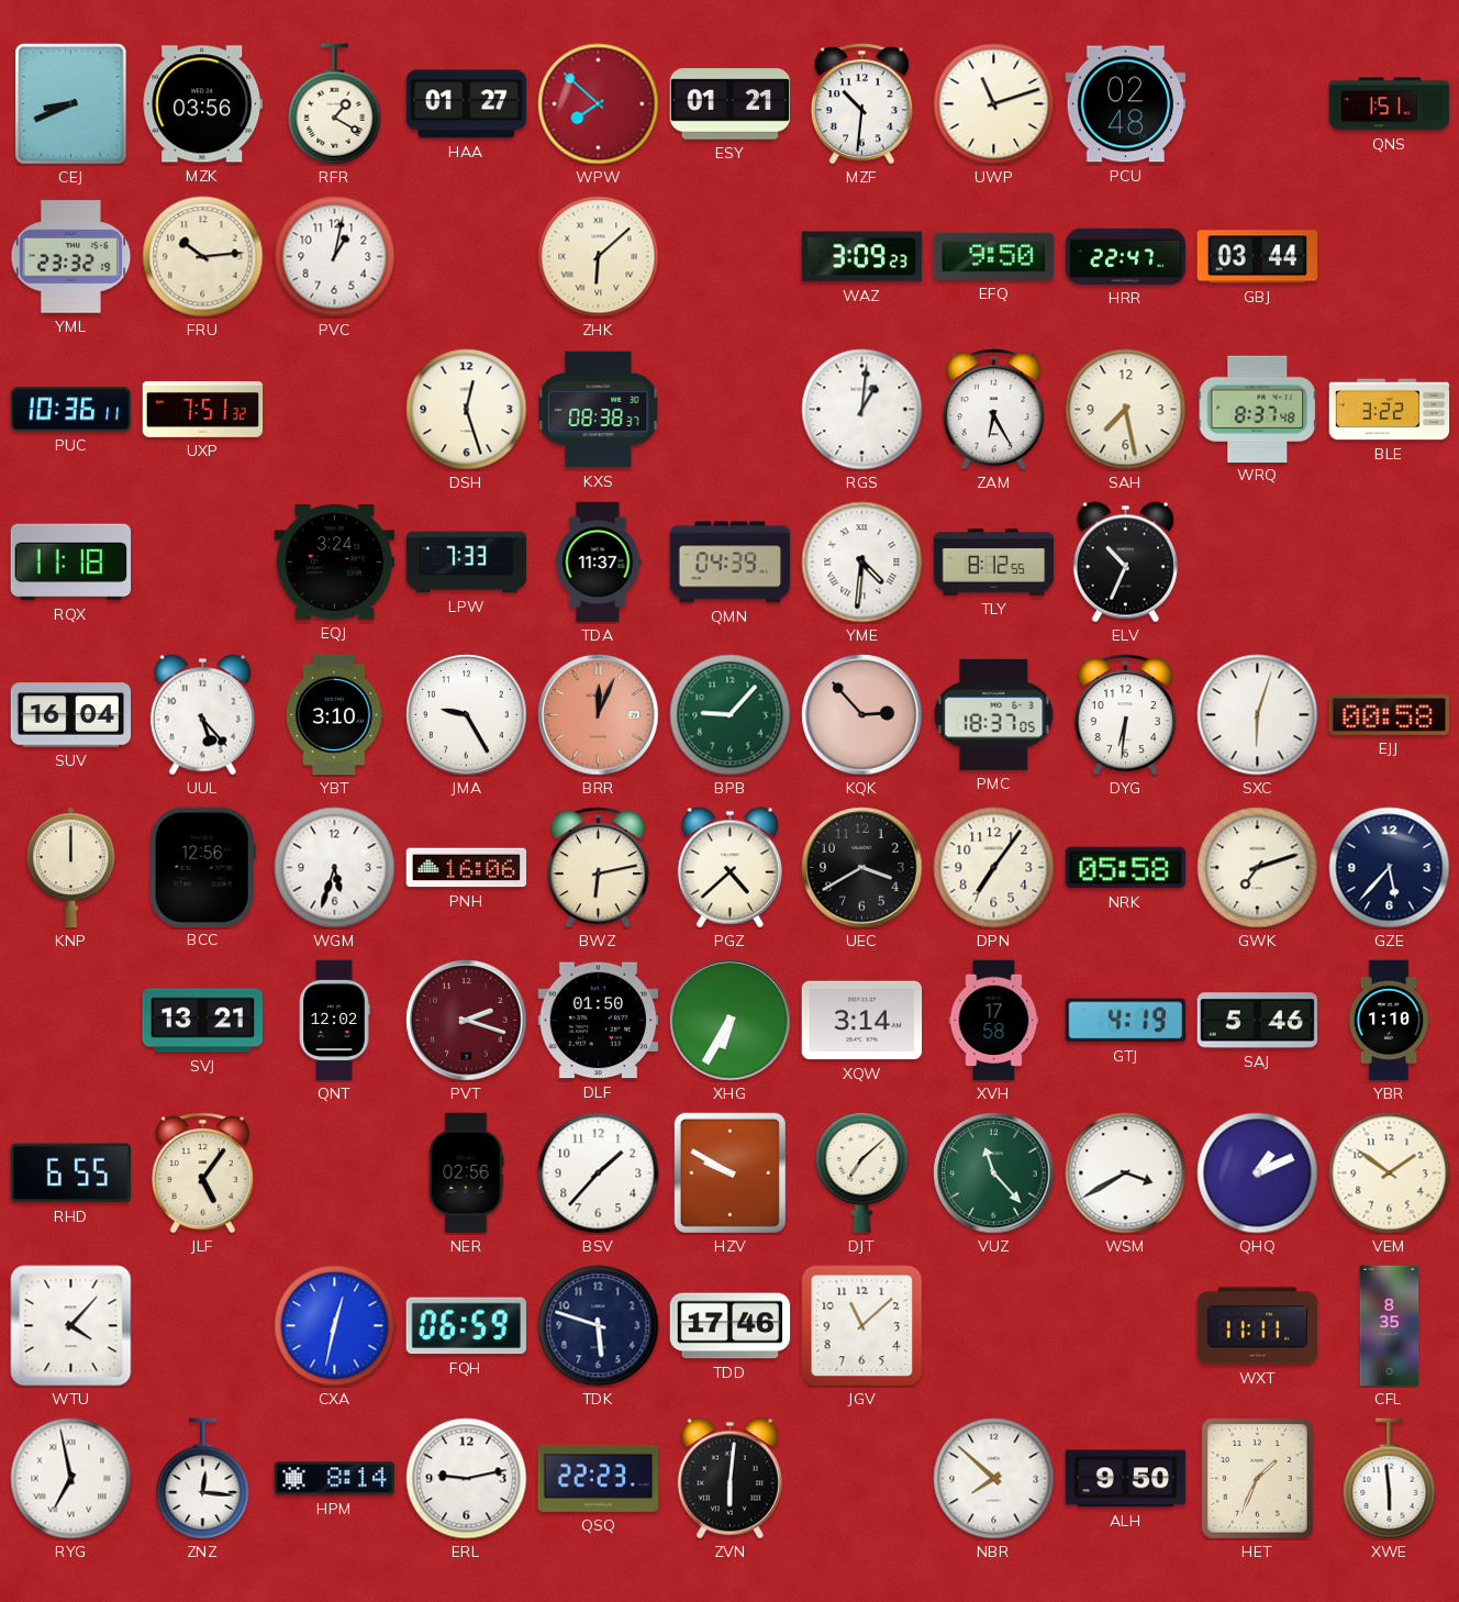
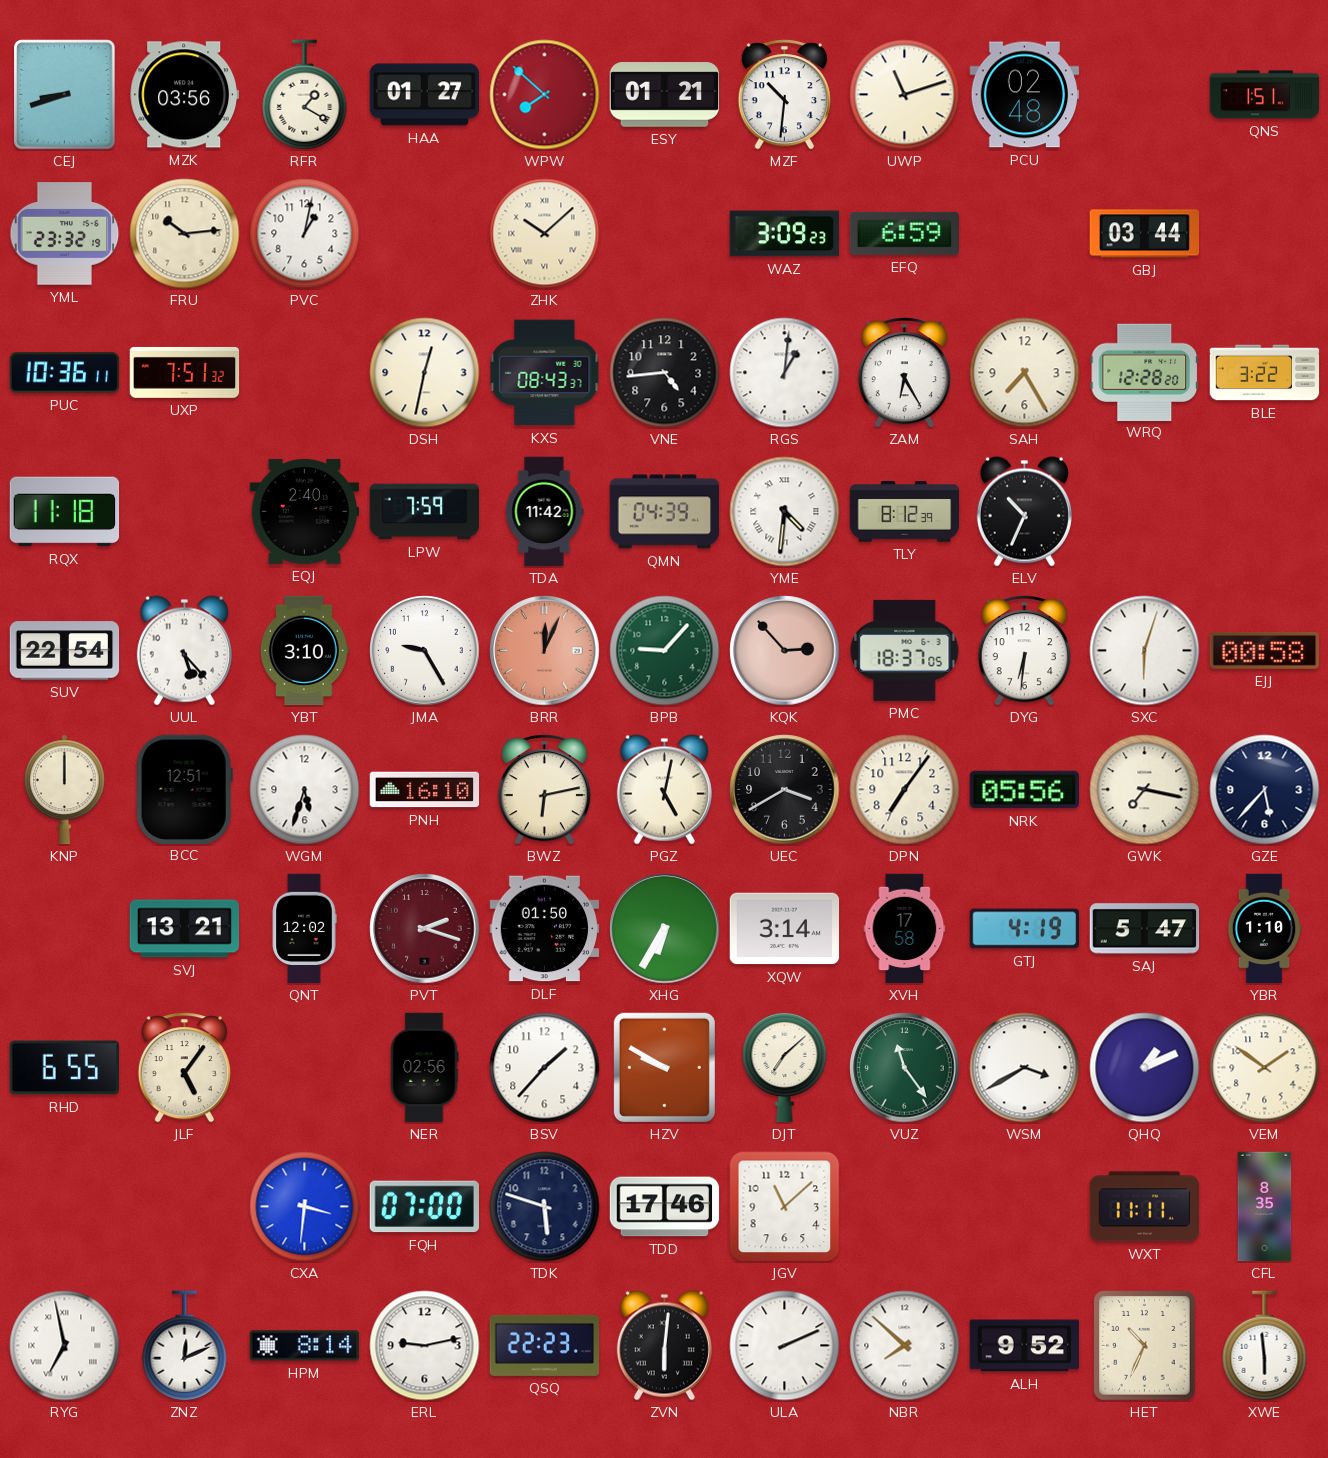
CEJ: 8:41 -> 8:42 (65, 95)
ZHK: 6:08 -> 10:08 (545, 234)
EFQ: 9:50 -> 6:59 (905, 233)
HRR: 22:47 -> none (1126, 256)
DSH: 12:27 -> 12:32 (425, 373)
KXS: 08:38 -> 08:43 (545, 373)
VNE: none -> 4:44 (665, 373)
SAH: 7:28 -> 7:25 (1025, 373)
WRQ: 8:37 -> 12:28 (1144, 372)
EQJ: 3:24 -> 2:40 (305, 511)
LPW: 7:33 -> 7:59 (425, 512)
TDA: 11:37 -> 11:42 (544, 512)
TLY: 8:12:55 -> 8:12:39 (905, 512)
SUV: 16:04 -> 22:54 (65, 651)
BCC: 12:56 -> 12:51 (184, 789)
PNH: 16:06 -> 16:10 (425, 790)
PGZ: 4:38 -> 5:02 (664, 790)
NRK: 05:58 -> 05:56 (1025, 790)
GWK: 7:12 -> 7:17 (1145, 790)
SAJ: 5:46 -> 5:47 (1145, 929)
VUZ: 11:23 -> 11:24 (905, 1068)
WTU: 4:07 -> none (71, 1326)
CXA: 12:32 -> 3:31 (305, 1207)
FQH: 06:59 -> 07:00 (424, 1207)
ZNZ: 12:16 -> 12:11 (185, 1346)
ULA: none -> 2:11 (785, 1346)
ALH: 9:50 -> 9:52 (1025, 1346)
HET: 1:34 -> 10:34 (1145, 1346)
